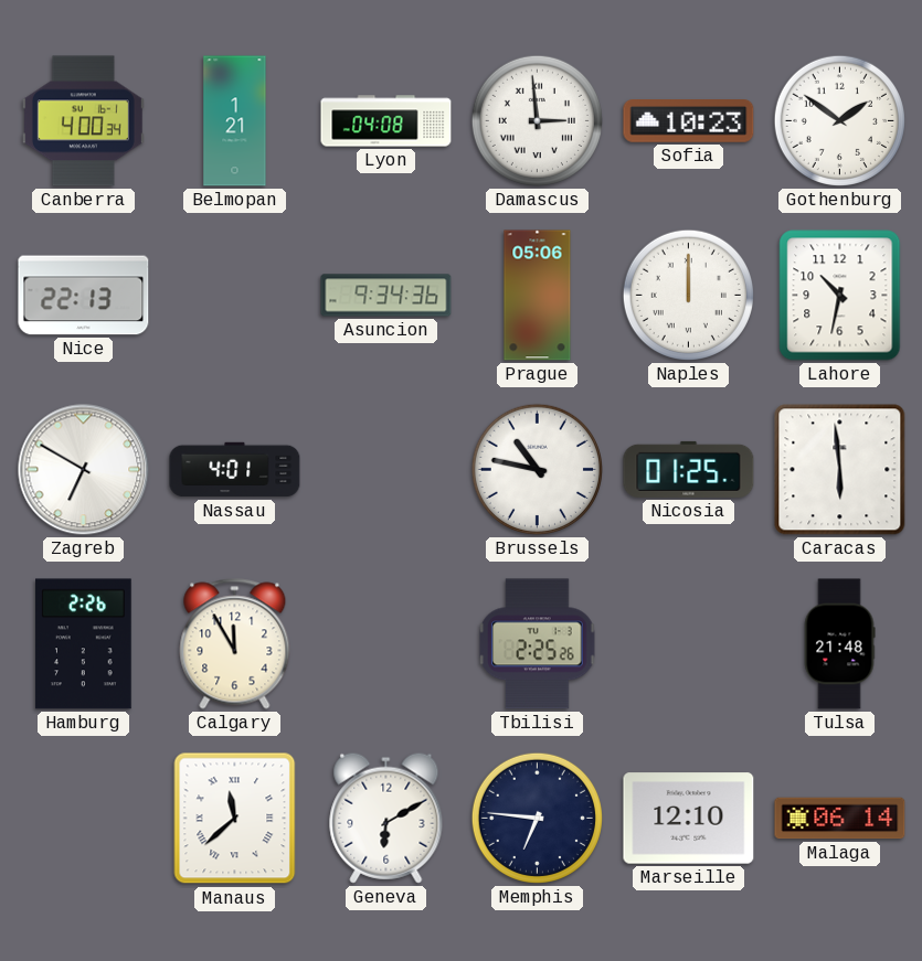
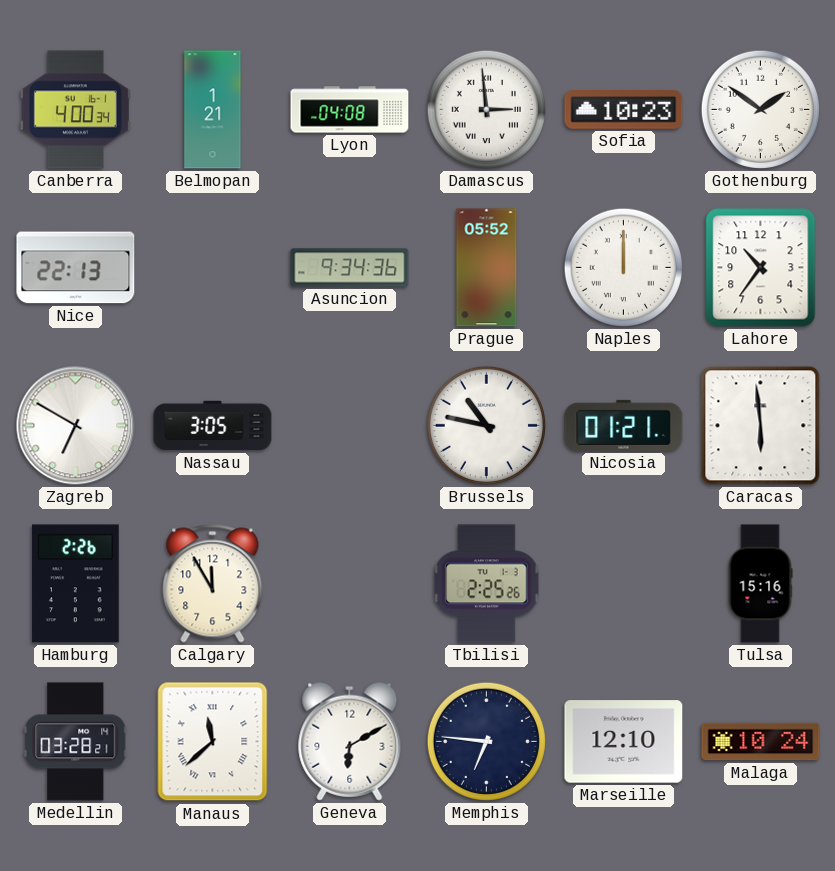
Prague: 05:06 -> 05:52 (487, 268)
Lahore: 10:32 -> 10:36 (761, 268)
Nassau: 4:01 -> 3:05 (213, 426)
Nicosia: 01:25 -> 01:21 (624, 425)
Tulsa: 21:48 -> 15:16 (760, 584)
Medellin: none -> 03:28 (76, 742)
Malaga: 06:14 -> 10:24 (761, 742)
